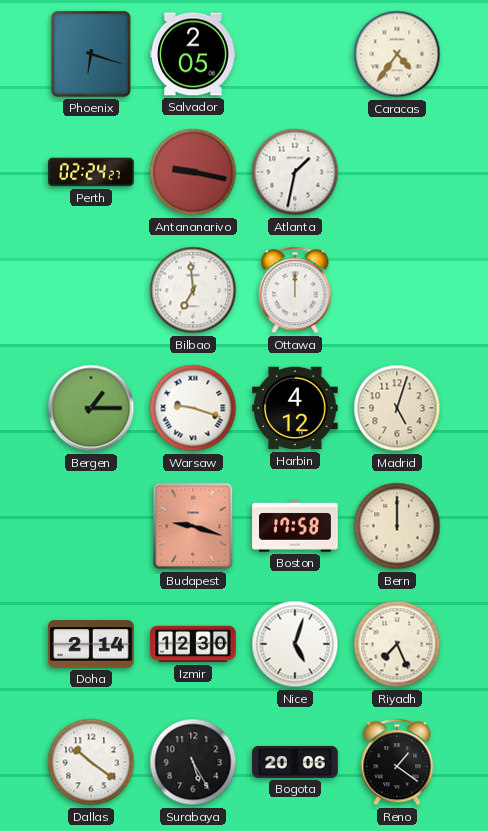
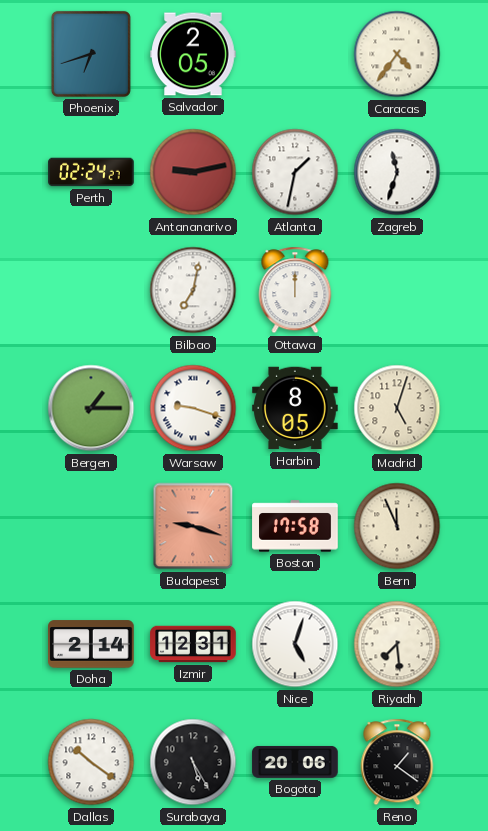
Phoenix: 6:18 -> 6:42 (91, 54)
Antananarivo: 9:17 -> 9:13 (193, 172)
Zagreb: none -> 11:33 (397, 172)
Bilbao: 6:59 -> 7:02 (193, 290)
Harbin: 4:12 -> 8:05 (295, 408)
Bern: 12:00 -> 11:56 (397, 526)
Izmir: 12:30 -> 12:31 (193, 644)
Riyadh: 7:26 -> 7:29 (397, 644)
